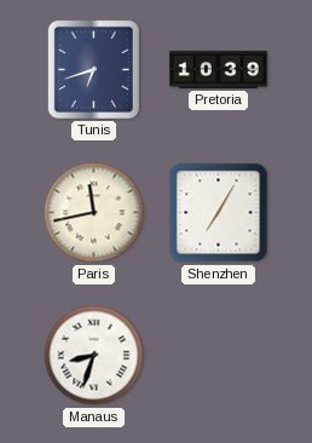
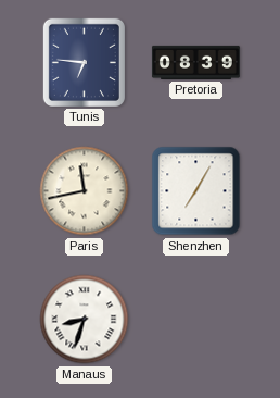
Tunis: 6:42 -> 6:46 (84, 62)
Pretoria: 10:39 -> 08:39 (195, 62)
